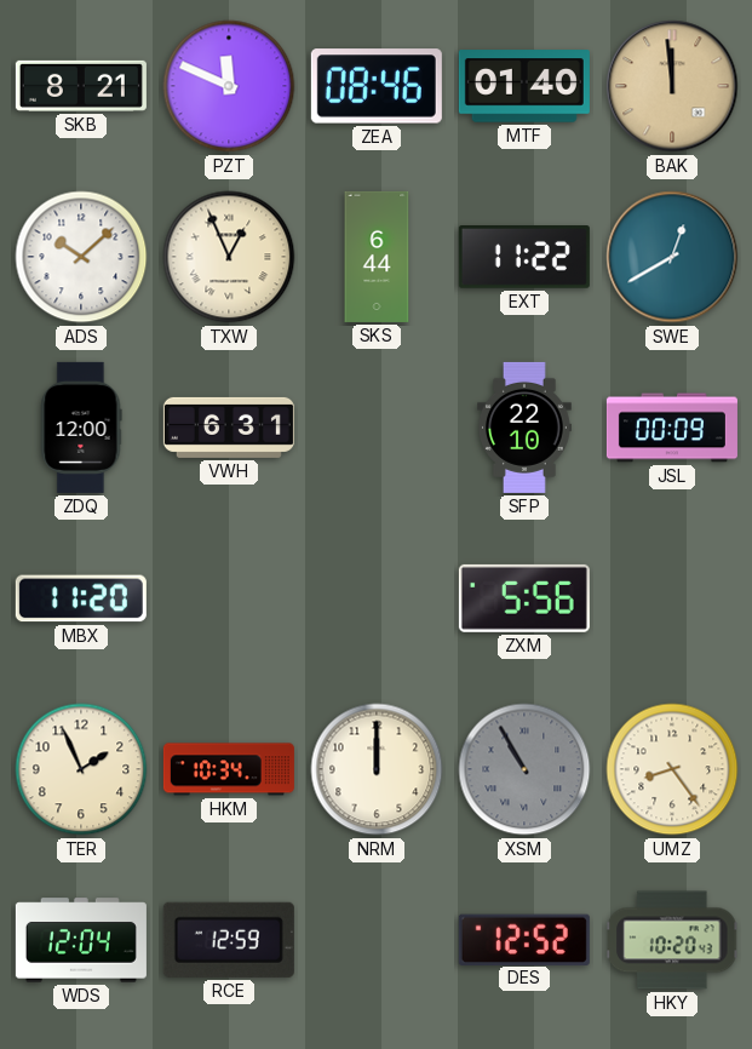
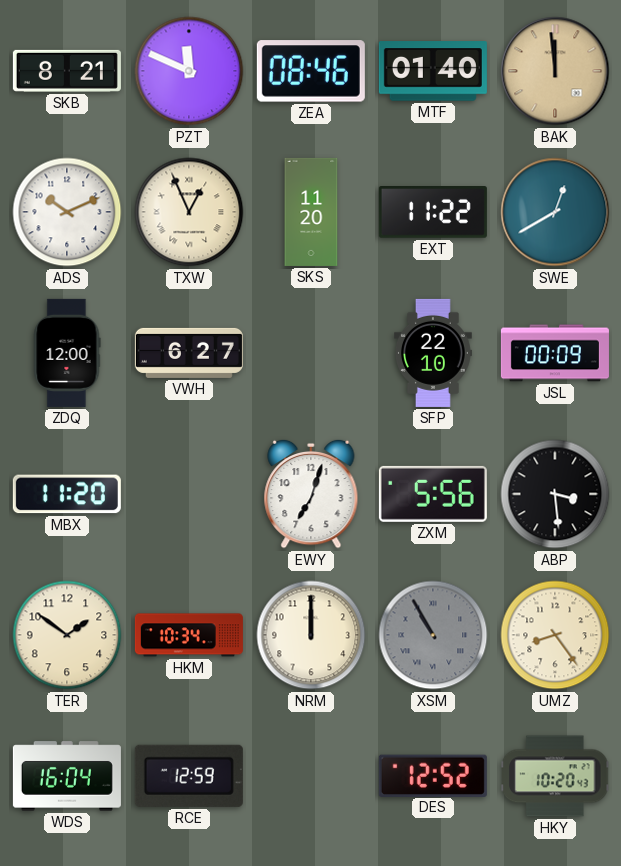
ADS: 10:08 -> 10:11 (67, 212)
SKS: 6:44 -> 11:20 (311, 212)
VWH: 6:31 -> 6:27 (189, 353)
EWY: none -> 7:03 (311, 494)
ABP: none -> 3:29 (555, 494)
TER: 1:56 -> 1:51 (67, 635)
WDS: 12:04 -> 16:04 (67, 776)
